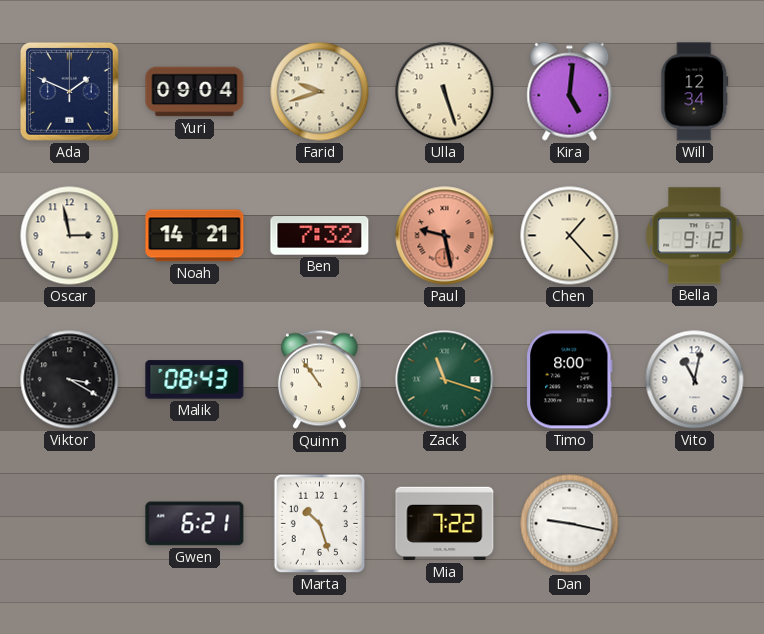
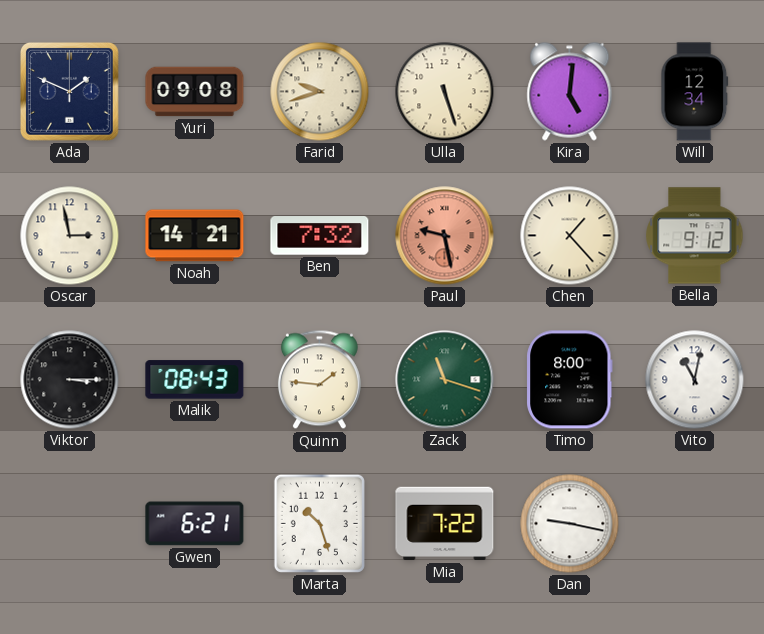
Yuri: 09:04 -> 09:08 (195, 92)
Viktor: 3:20 -> 3:15 (70, 380)
Quinn: 10:54 -> 1:46 (319, 380)
